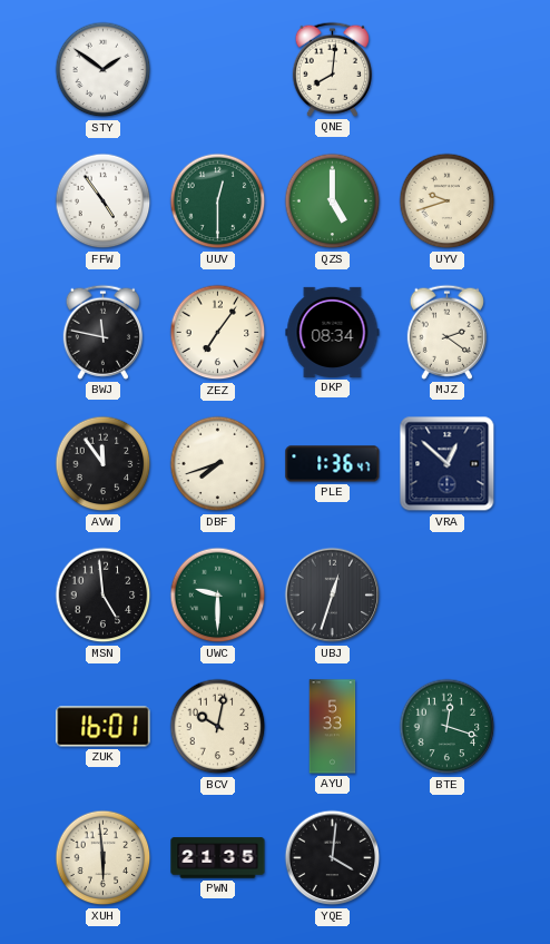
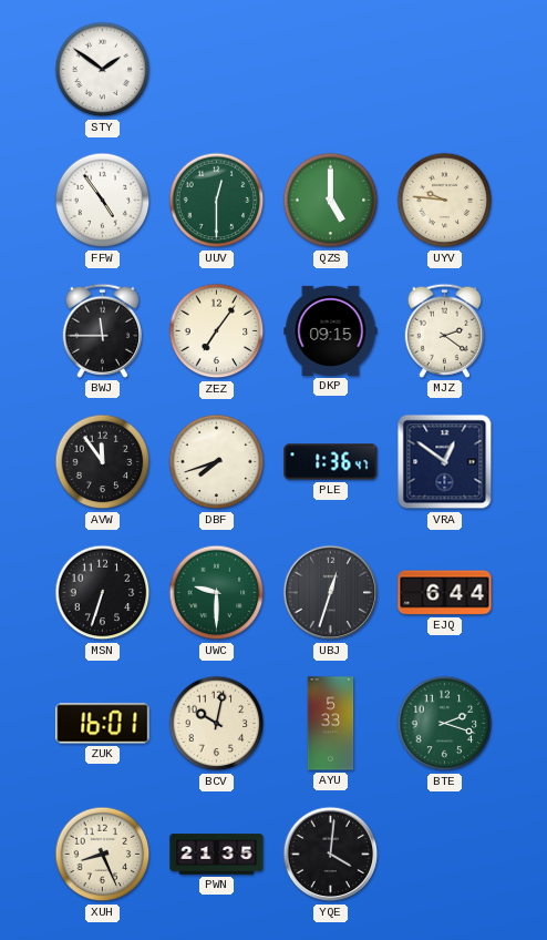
QNE: 8:01 -> none (332, 69)
UYV: 9:42 -> 9:46 (445, 201)
BWJ: 11:47 -> 11:45 (102, 330)
DKP: 08:34 -> 09:15 (331, 330)
VRA: 12:52 -> 12:51 (445, 462)
MSN: 4:59 -> 6:33 (103, 593)
EJQ: none -> 6:44 (445, 593)
BTE: 12:18 -> 2:18 (445, 724)
XUH: 5:59 -> 8:26 (103, 855)
